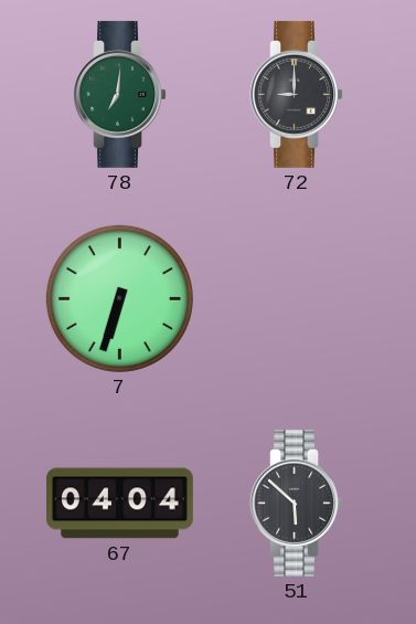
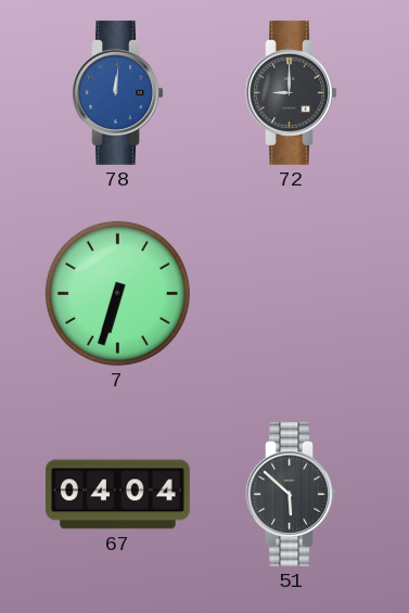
78: 7:01 -> 12:01 (117, 92)
78 dial: green -> blue (117, 92)
